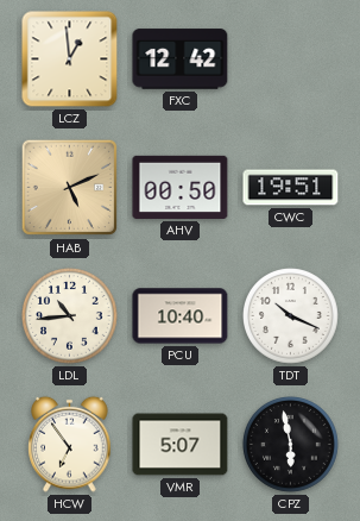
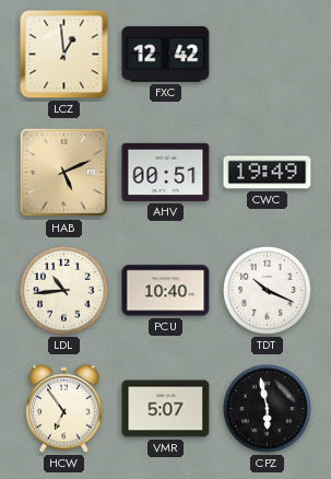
AHV: 00:50 -> 00:51 (166, 172)
CWC: 19:51 -> 19:49 (268, 173)
